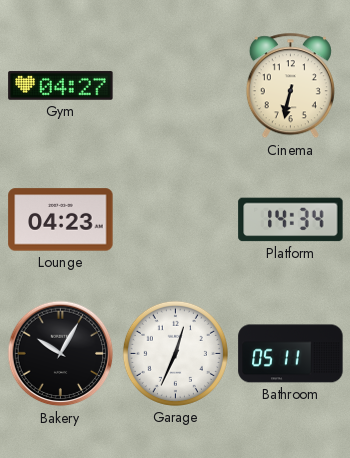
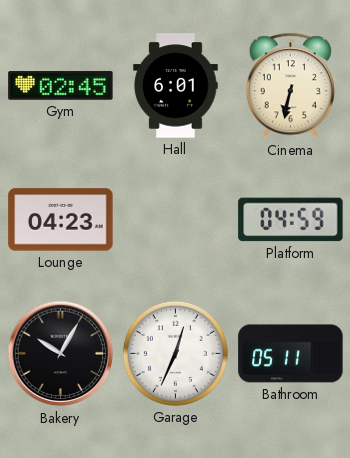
Gym: 04:27 -> 02:45 (61, 86)
Hall: none -> 6:01 (176, 86)
Platform: 14:34 -> 04:59 (291, 220)
